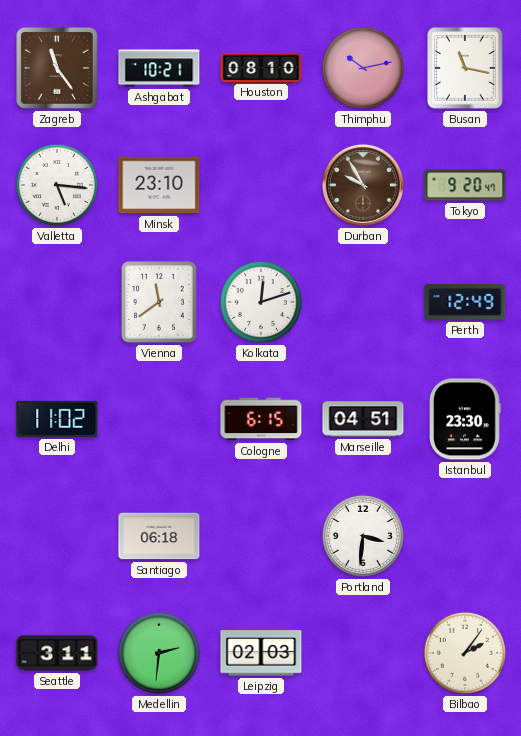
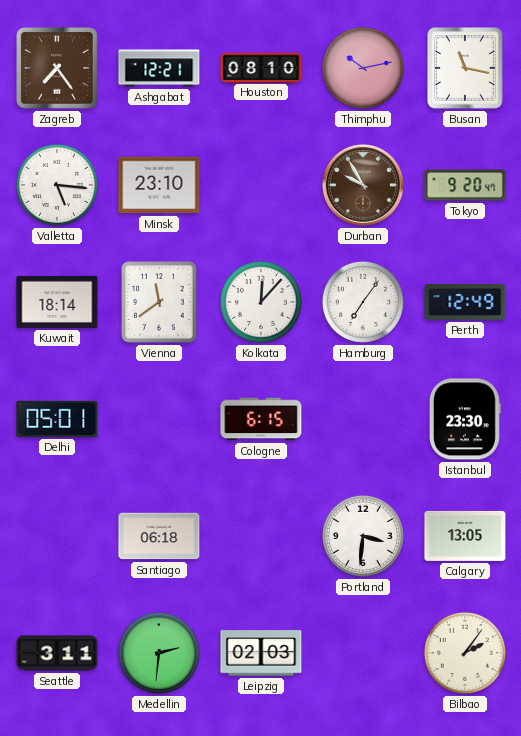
Zagreb: 11:24 -> 7:24 (58, 69)
Ashgabat: 10:21 -> 12:21 (159, 68)
Kuwait: none -> 18:14 (57, 302)
Kolkata: 12:12 -> 12:07 (261, 302)
Hamburg: none -> 7:06 (363, 302)
Delhi: 11:02 -> 05:01 (57, 419)
Marseille: 04:51 -> none (363, 419)
Calgary: none -> 13:05 (465, 536)
